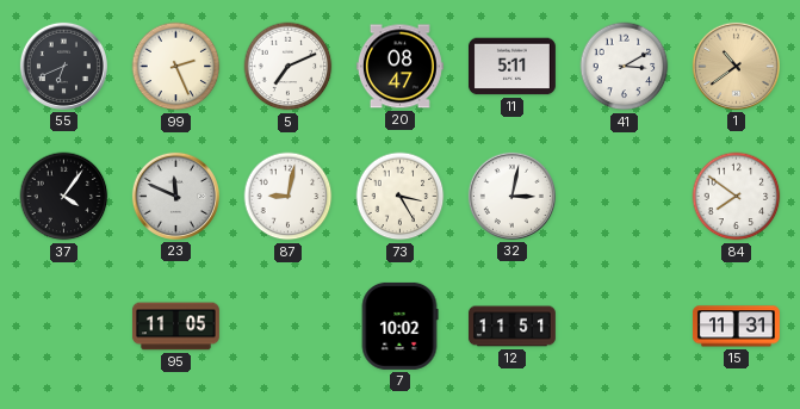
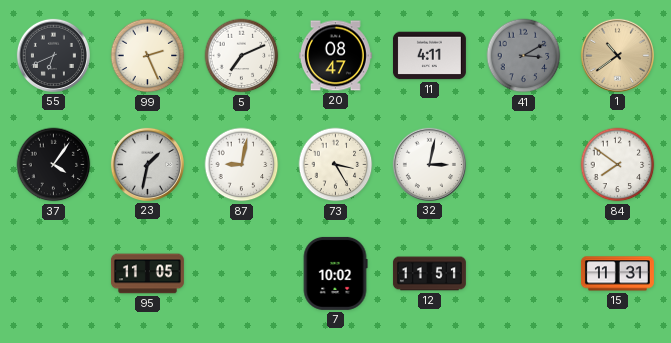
11: 5:11 -> 4:11 (429, 56)
41 dial: white -> grey (524, 56)
23: 11:49 -> 1:32 (147, 164)
